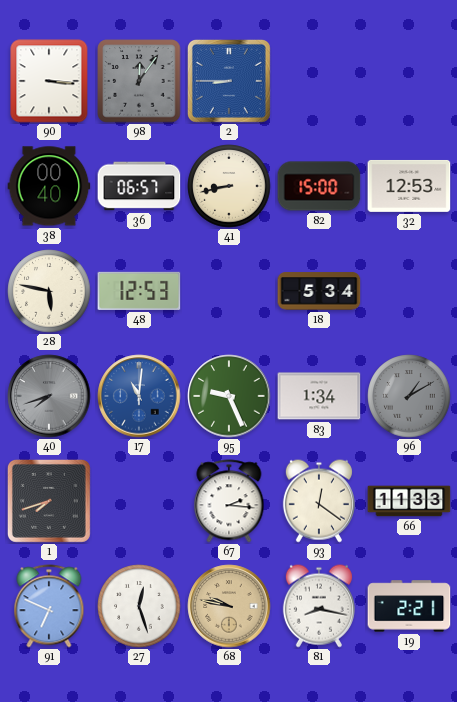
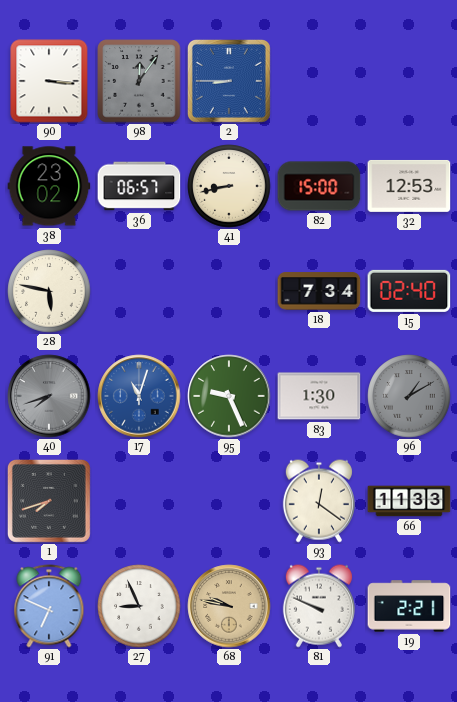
38: 00:40 -> 23:02 (49, 186)
48: 12:53 -> none (139, 291)
18: 5:34 -> 7:34 (319, 291)
15: none -> 02:40 (409, 291)
17: 11:01 -> 11:03 (139, 396)
83: 1:34 -> 1:30 (319, 396)
67: 2:16 -> none (229, 501)
27: 12:27 -> 8:56 (139, 606)
81: 8:17 -> 9:49 (319, 606)
